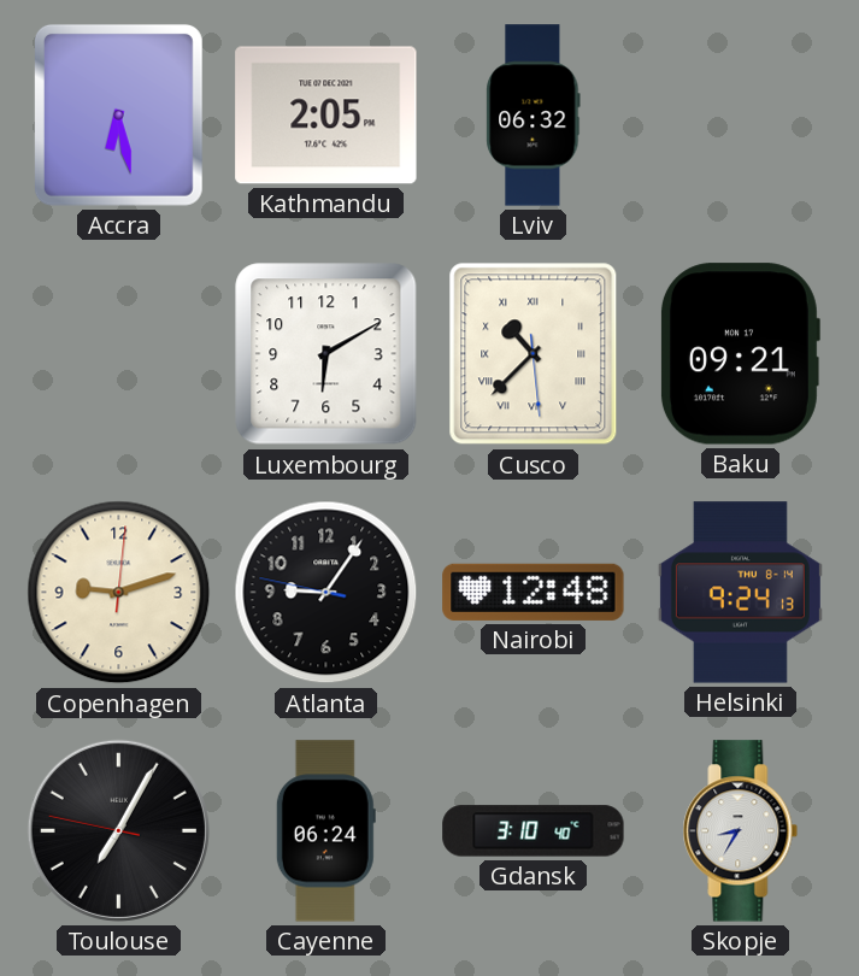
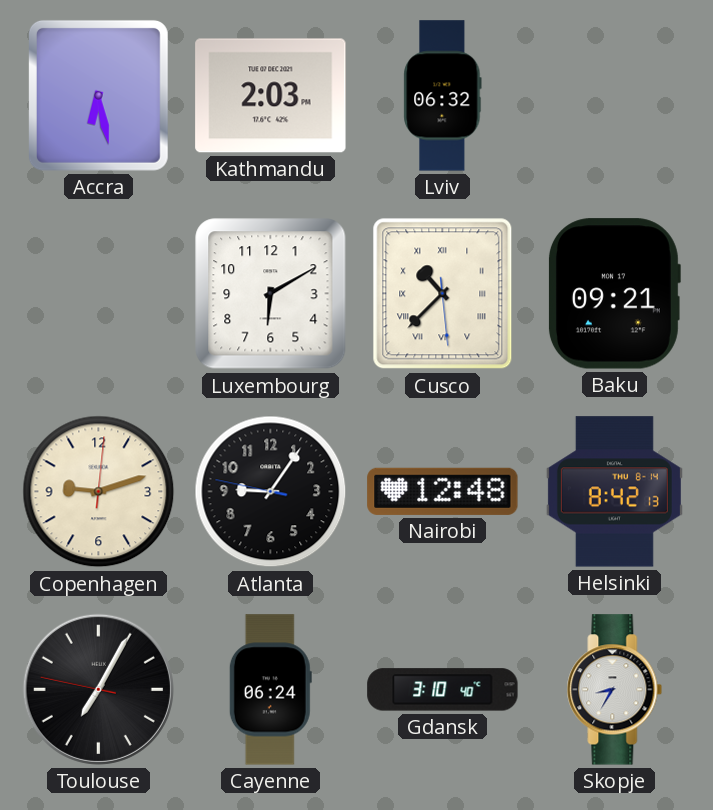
Kathmandu: 2:05 -> 2:03 (271, 96)
Helsinki: 9:24 -> 8:42 (614, 492)
